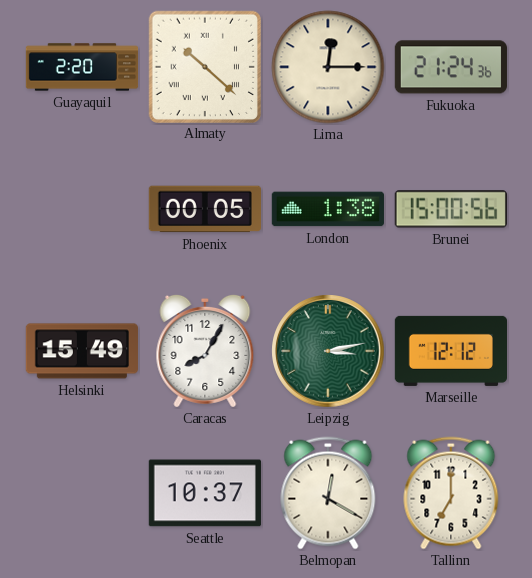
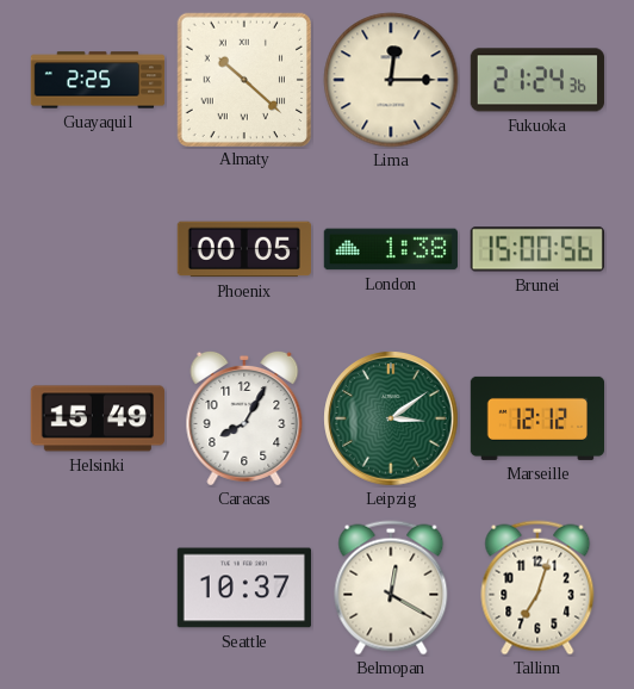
Guayaquil: 2:20 -> 2:25 (98, 80)
Leipzig: 3:13 -> 3:09 (391, 418)
Tallinn: 7:00 -> 7:03 (537, 588)
